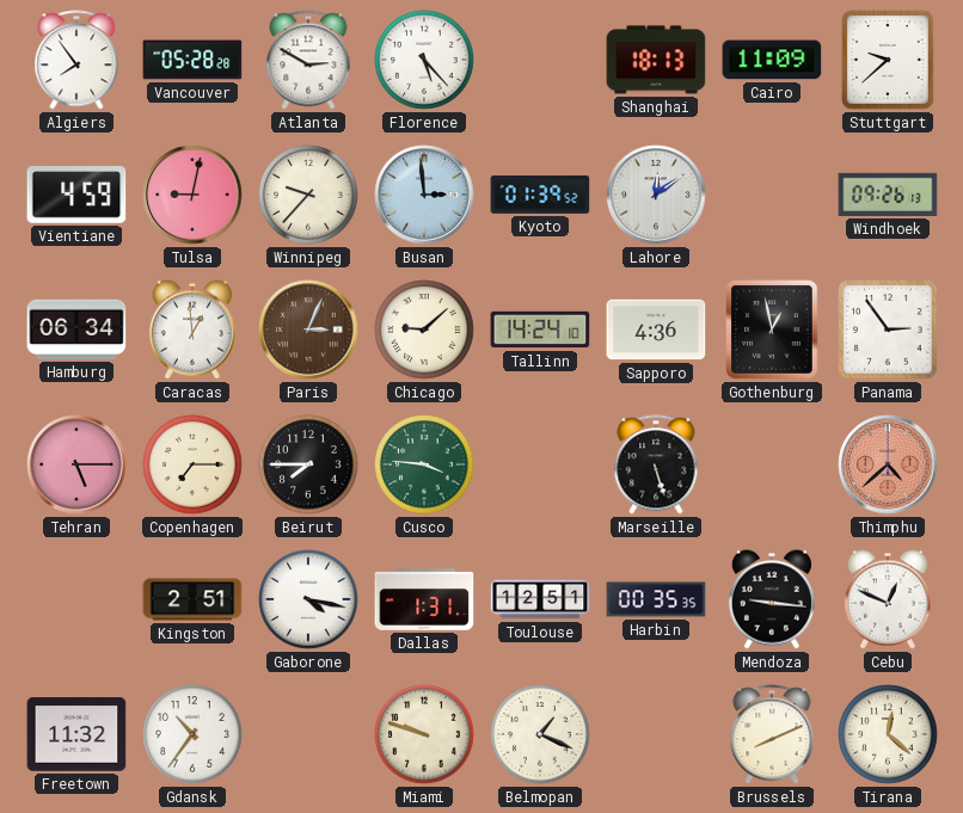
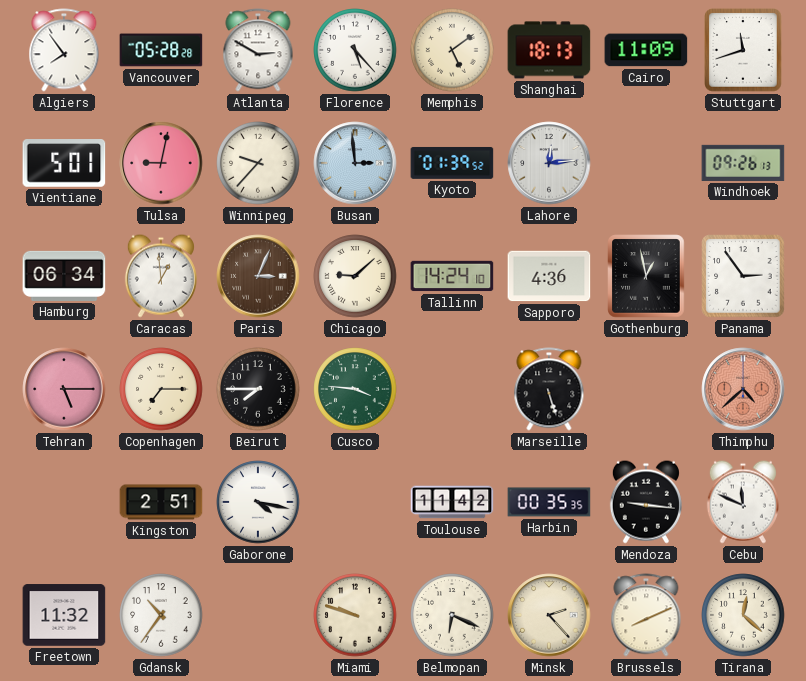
Memphis: none -> 5:09 (452, 50)
Stuttgart: 9:38 -> 11:42 (743, 50)
Vientiane: 4:59 -> 5:01 (64, 164)
Lahore: 12:09 -> 12:14 (549, 163)
Dallas: 1:31 -> none (424, 599)
Toulouse: 12:51 -> 11:42 (452, 502)
Cebu: 12:49 -> 11:49 (743, 502)
Belmopan: 1:19 -> 6:19 (452, 615)
Minsk: none -> 2:23 (549, 615)
